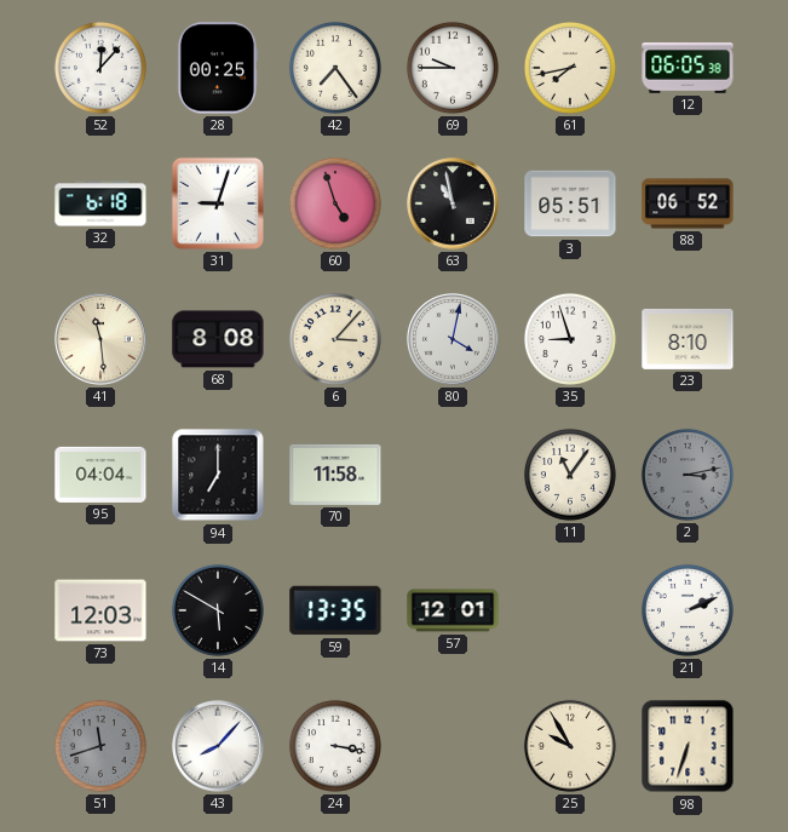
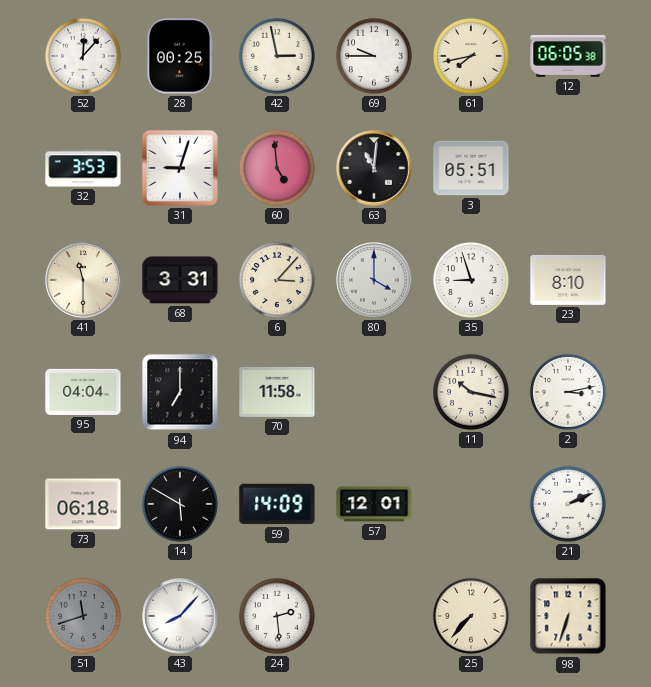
42: 7:24 -> 2:58 (277, 56)
32: 6:18 -> 3:53 (83, 168)
60: 4:57 -> 4:59 (277, 168)
63: 10:58 -> 11:01 (374, 168)
88: 06:52 -> none (688, 203)
41: 11:29 -> 11:30 (83, 280)
68: 8:08 -> 3:31 (180, 280)
80: 4:02 -> 4:00 (374, 280)
11: 11:06 -> 10:17 (471, 392)
2 dial: grey -> white (568, 392)
73: 12:03 -> 06:18 (83, 504)
59: 13:35 -> 14:09 (277, 504)
24: 3:17 -> 2:29 (277, 616)
25: 9:55 -> 7:37 (471, 616)
